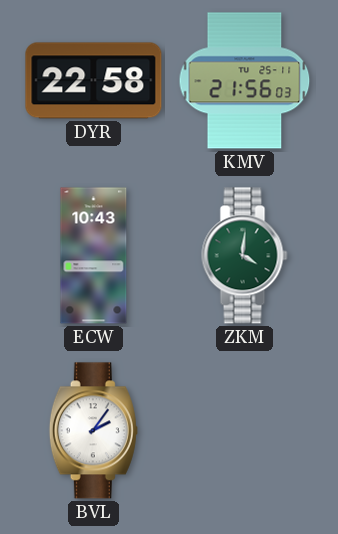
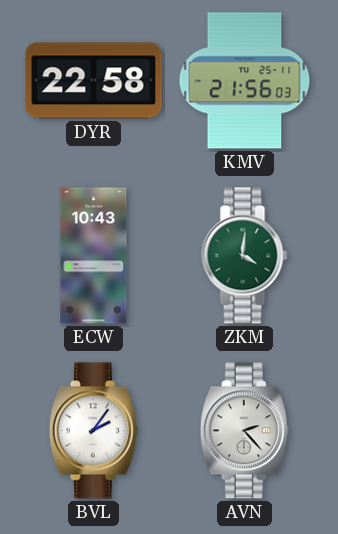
AVN: none -> 2:23 (244, 431)
